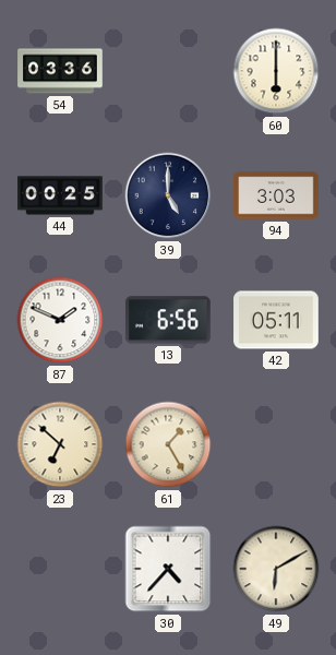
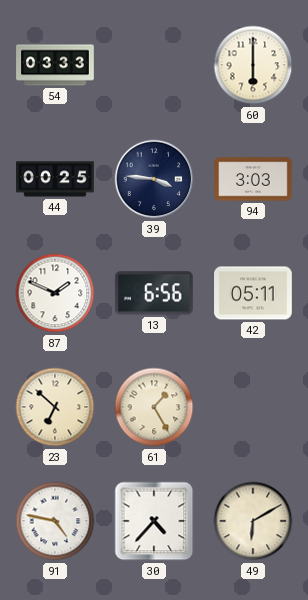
54: 03:36 -> 03:33 (55, 65)
39: 5:00 -> 3:46 (154, 179)
91: none -> 4:47 (55, 521)
